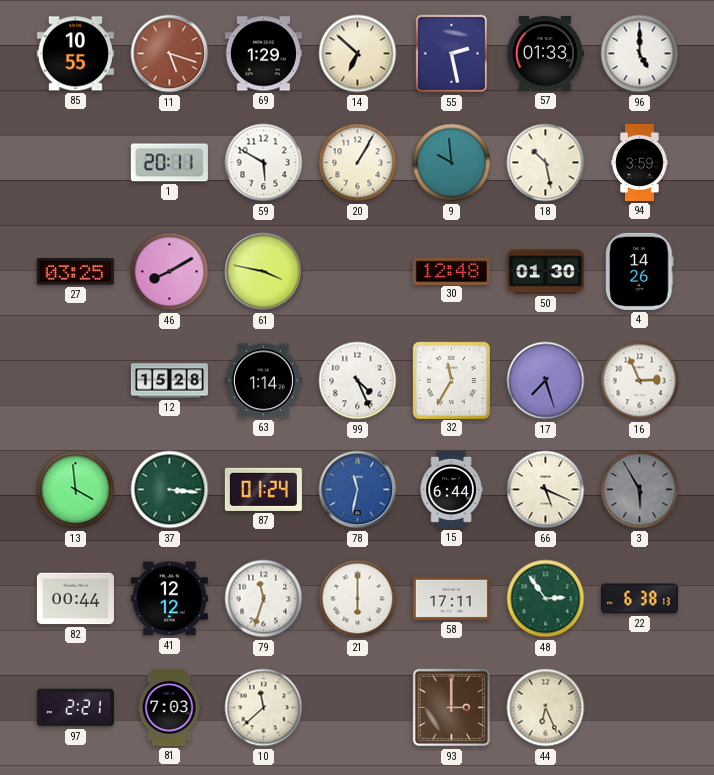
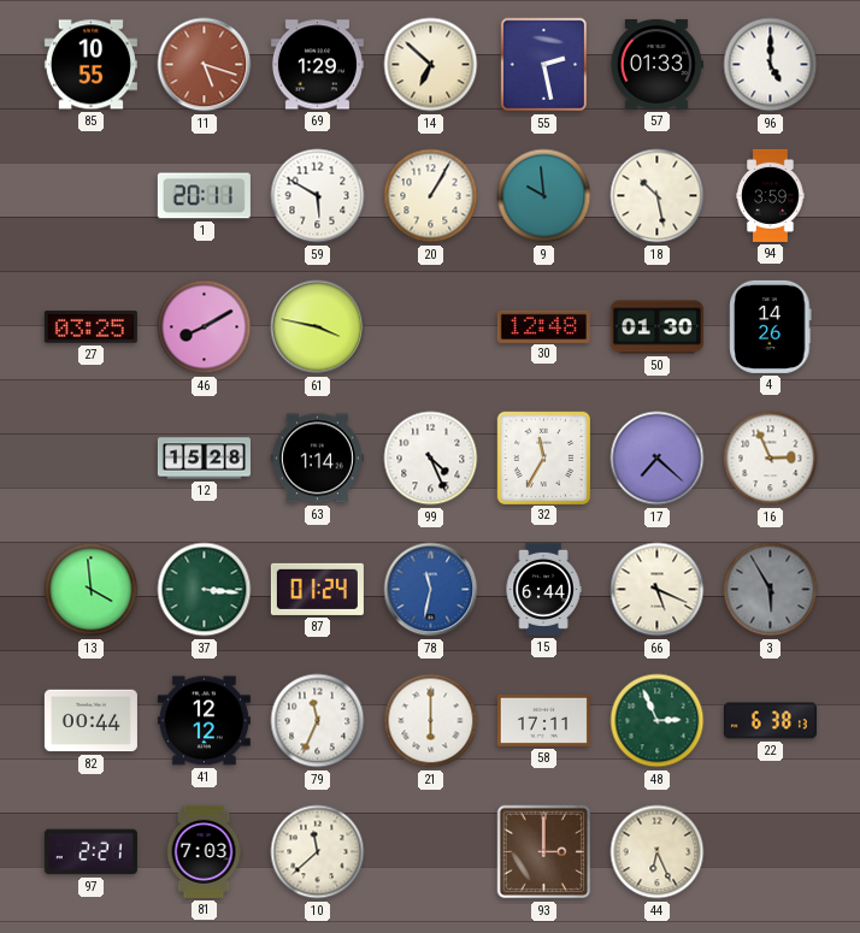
17: 7:27 -> 7:22 (658, 459)
79: 11:33 -> 11:34 (318, 721)
48: 2:54 -> 2:56 (658, 721)
